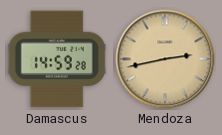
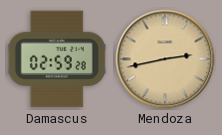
Damascus: 14:59 -> 02:59 (57, 59)
